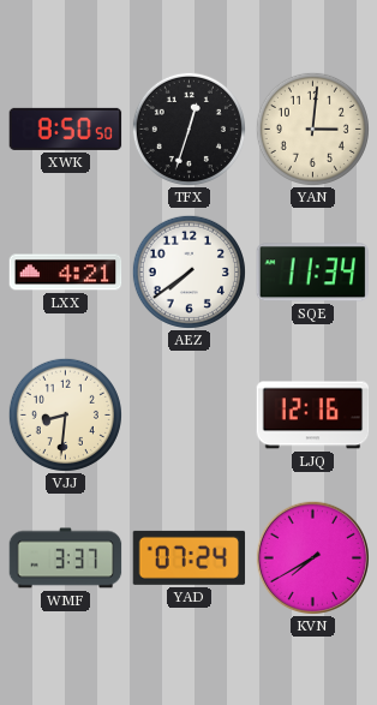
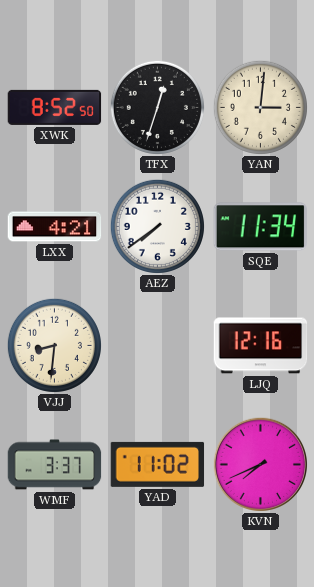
XWK: 8:50 -> 8:52 (55, 107)
YAD: 07:24 -> 11:02 (158, 464)
KVN: 7:40 -> 7:41 (260, 464)
